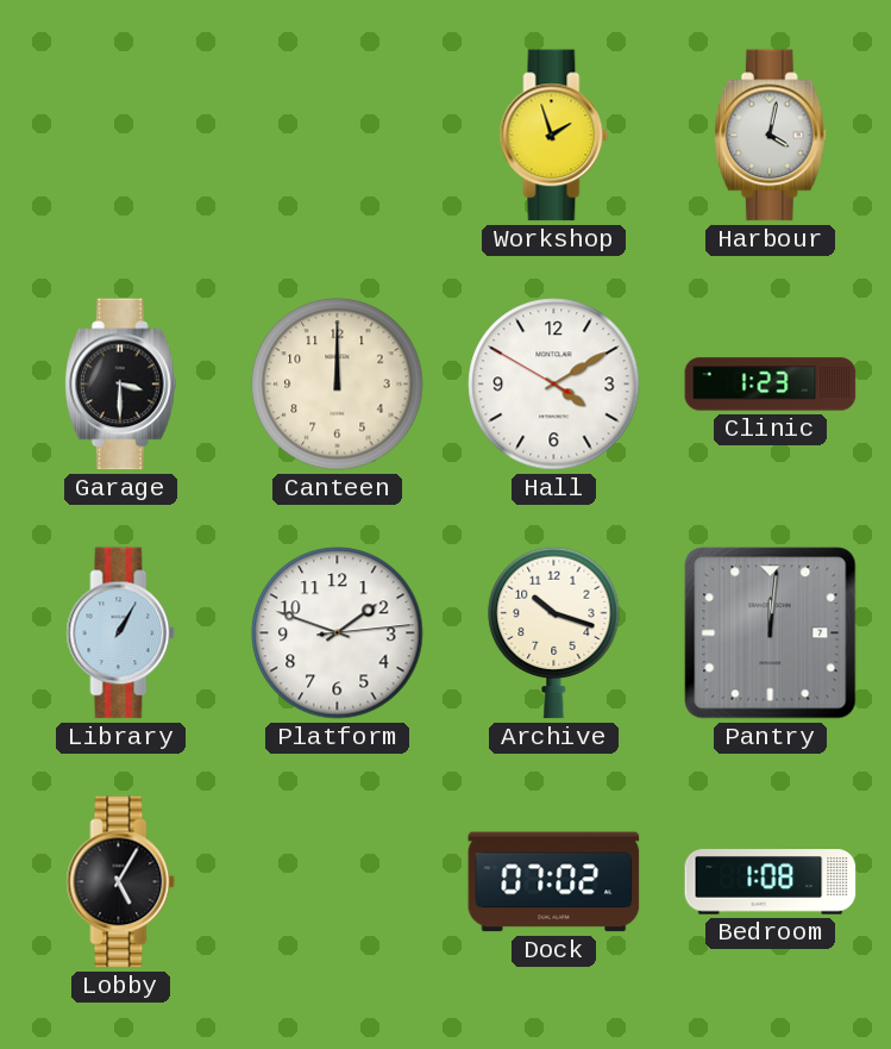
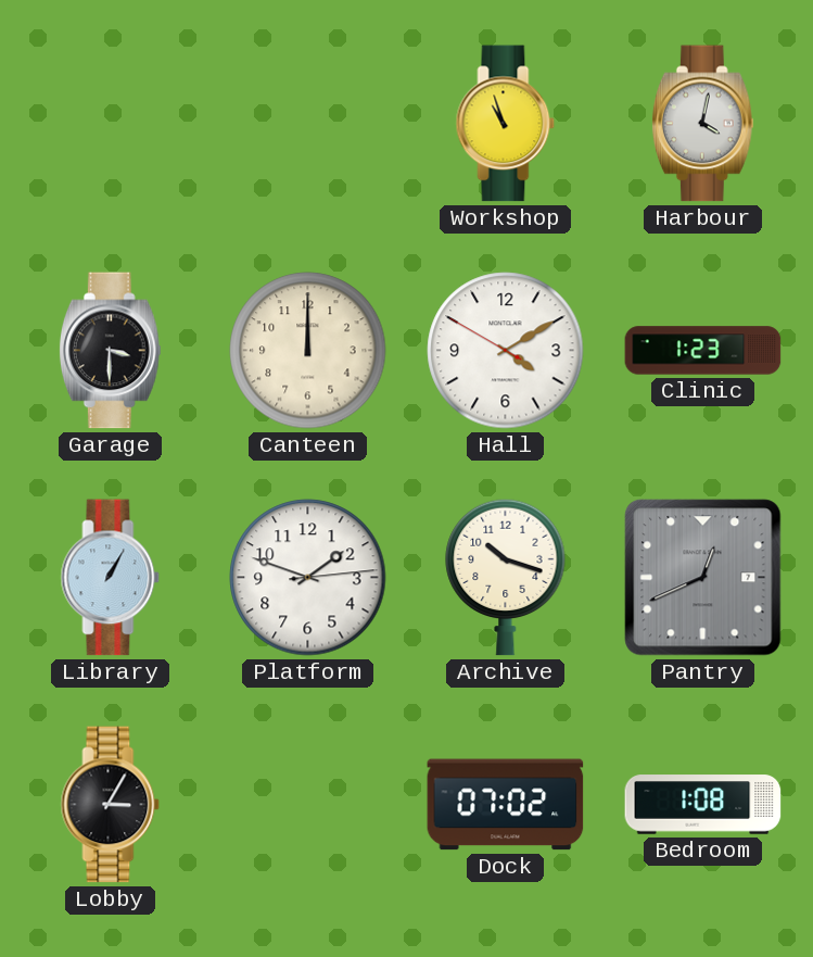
Workshop: 1:57 -> 10:57 (506, 124)
Pantry: 12:01 -> 12:41 (703, 578)
Lobby: 5:05 -> 3:05 (111, 805)
